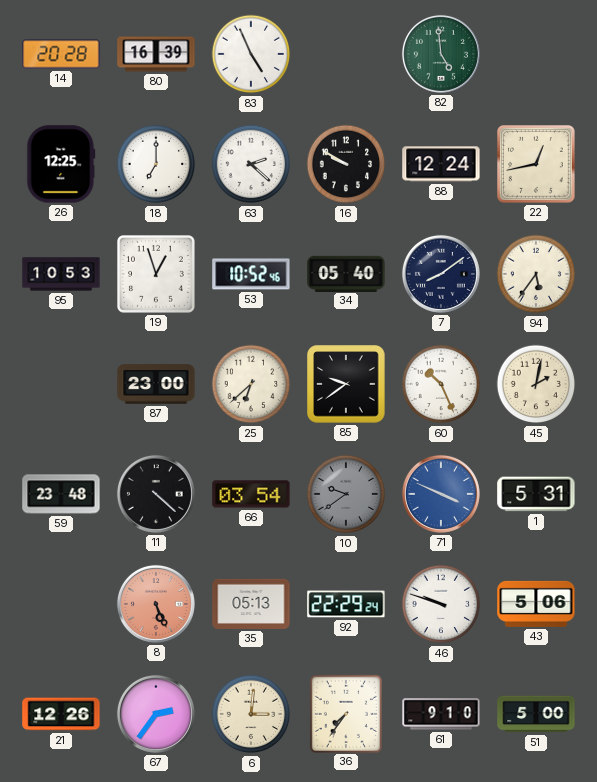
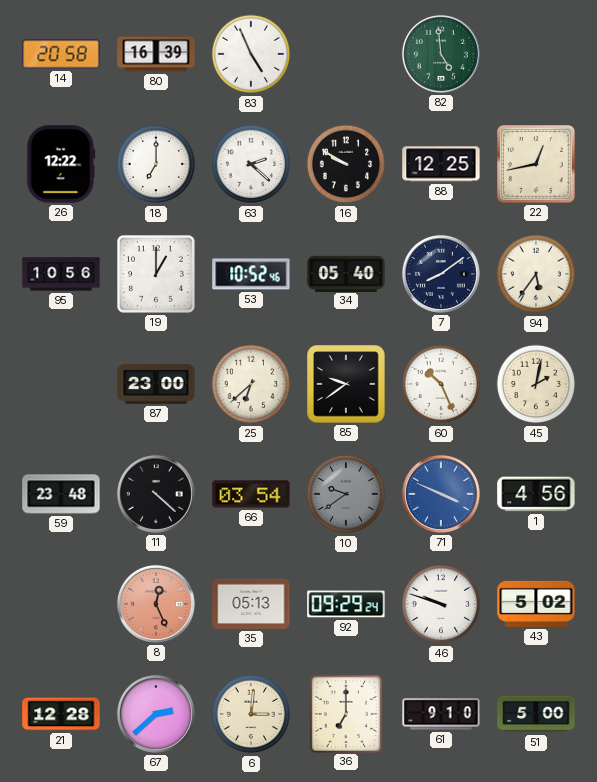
14: 20:28 -> 20:58 (61, 54)
26: 12:25 -> 12:22 (61, 164)
88: 12:24 -> 12:25 (441, 164)
95: 10:53 -> 10:56 (61, 274)
19: 12:57 -> 1:00 (157, 275)
1: 5:31 -> 4:56 (536, 494)
8: 5:26 -> 12:26 (156, 604)
92: 22:29 -> 09:29 (346, 604)
43: 5:06 -> 5:02 (536, 604)
21: 12:26 -> 12:28 (61, 714)
67: 2:36 -> 2:38 (156, 714)
36: 7:36 -> 7:00 (346, 713)
